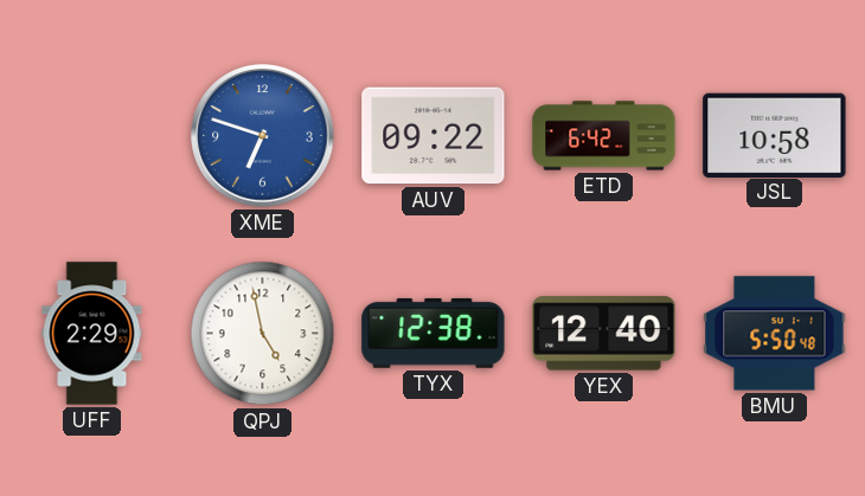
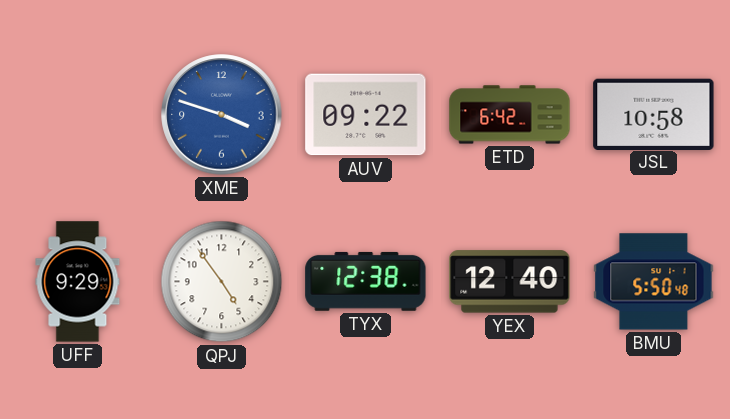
XME: 6:48 -> 3:48 (222, 115)
UFF: 2:29 -> 9:29 (78, 282)
QPJ: 4:58 -> 4:54 (222, 282)
